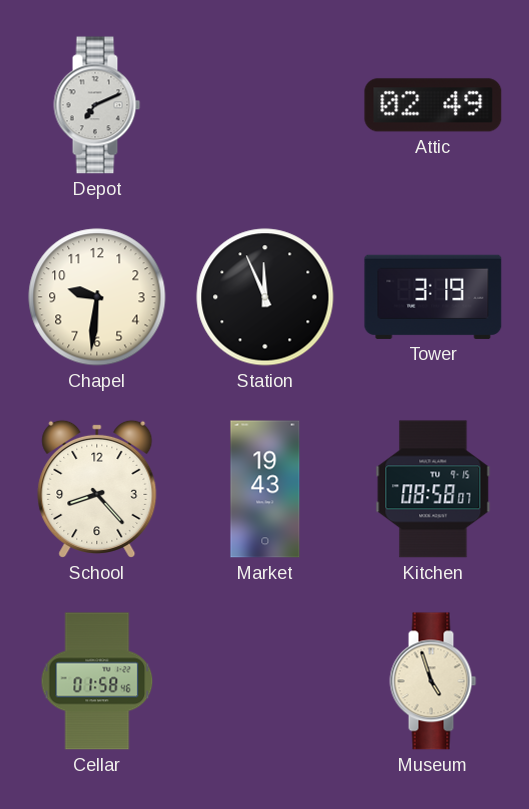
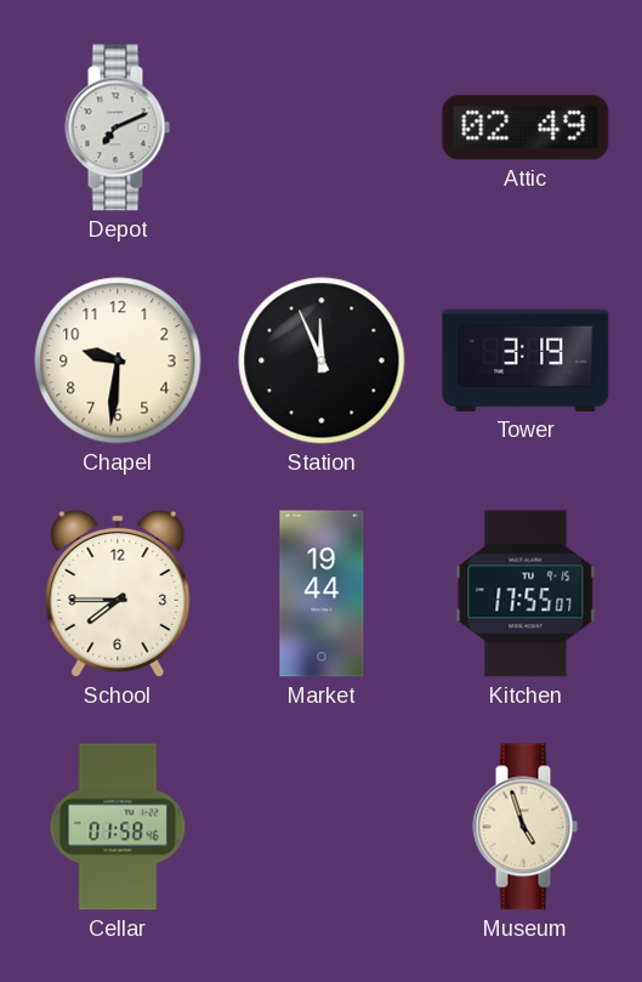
School: 8:23 -> 7:45 (118, 594)
Market: 19:43 -> 19:44 (322, 594)
Kitchen: 08:58 -> 17:55 (525, 594)
